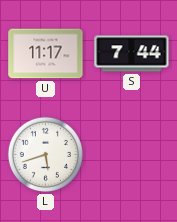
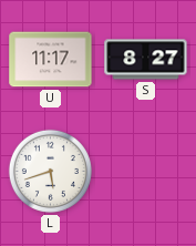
S: 7:44 -> 8:27 (146, 60)
